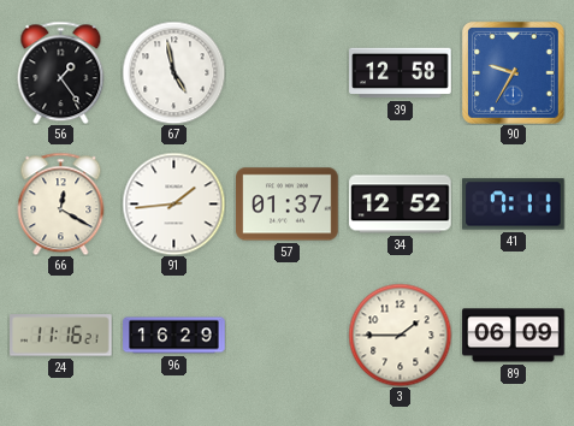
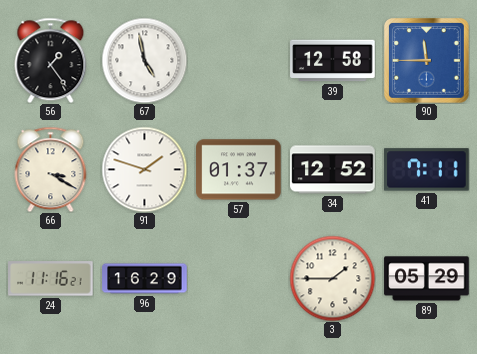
90: 9:35 -> 11:45 (427, 61)
66: 12:20 -> 3:20 (51, 169)
91: 1:44 -> 1:48 (144, 169)
89: 06:09 -> 05:29 (427, 279)
